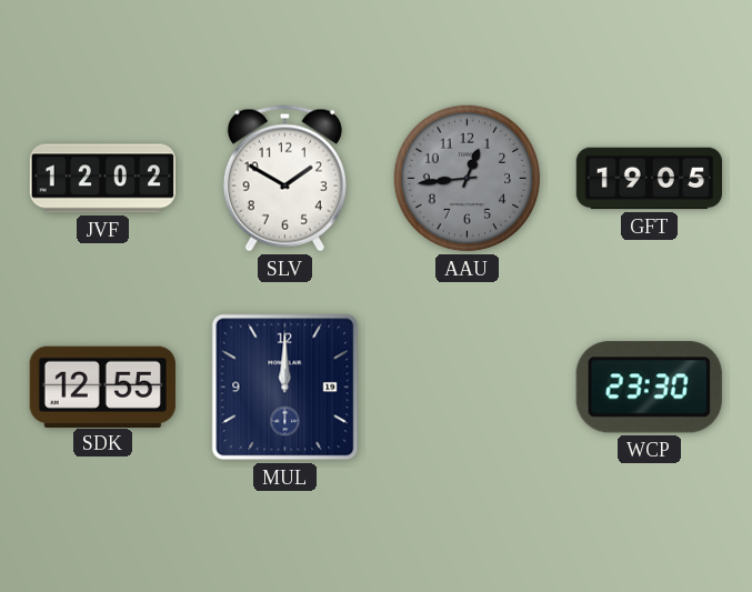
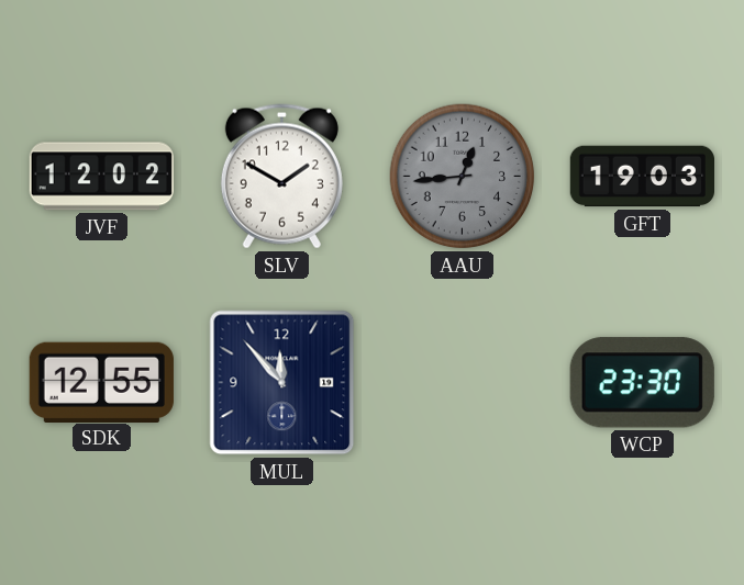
GFT: 19:05 -> 19:03 (642, 177)
MUL: 12:00 -> 11:53 (282, 383)
